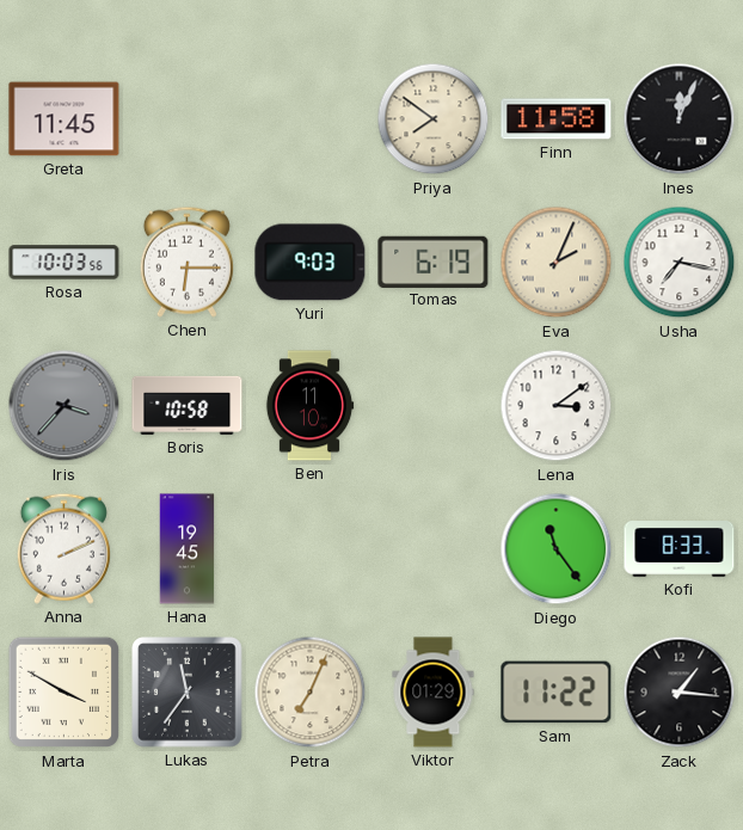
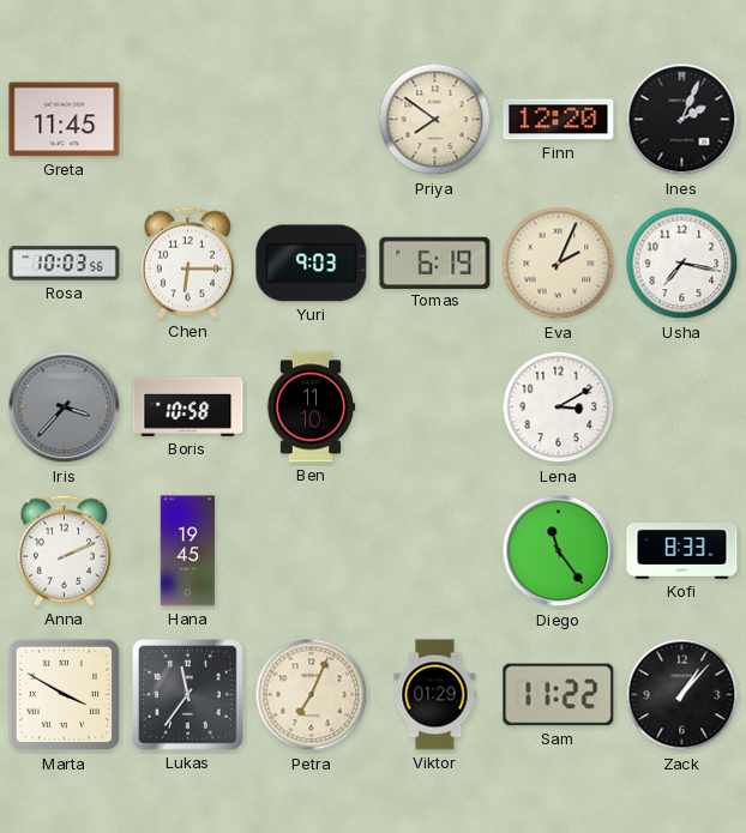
Finn: 11:58 -> 12:20 (559, 120)
Ines: 12:04 -> 2:04 (682, 120)
Lena: 3:09 -> 3:10 (559, 408)
Zack: 1:16 -> 1:07 (682, 695)
